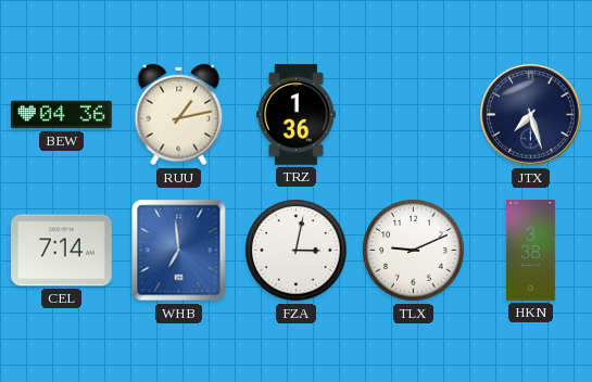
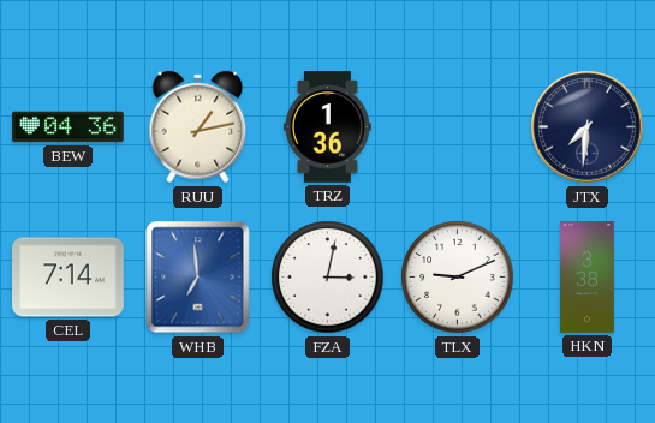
JTX: 7:27 -> 7:31 (588, 127)
